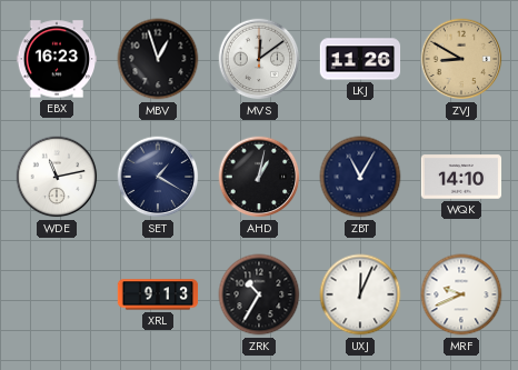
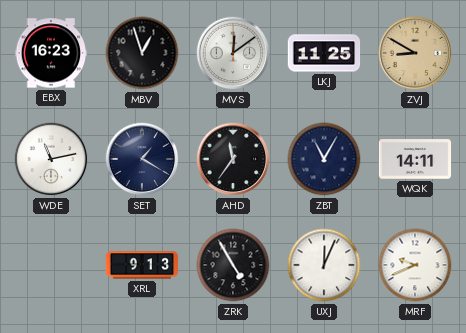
LKJ: 11:26 -> 11:25 (324, 53)
AHD: 1:02 -> 11:36 (233, 159)
WQK: 14:10 -> 14:11 (415, 159)
ZRK: 10:35 -> 4:55 (233, 265)
